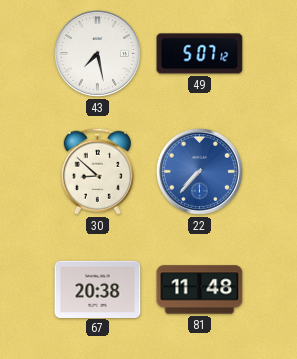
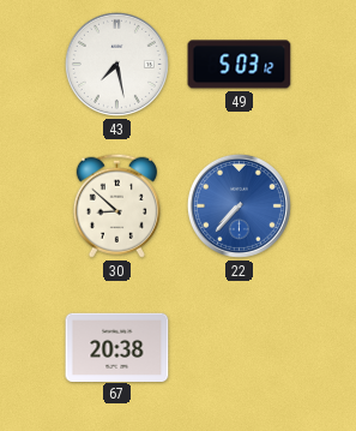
49: 5:07 -> 5:03 (240, 65)
81: 11:48 -> none (200, 290)
